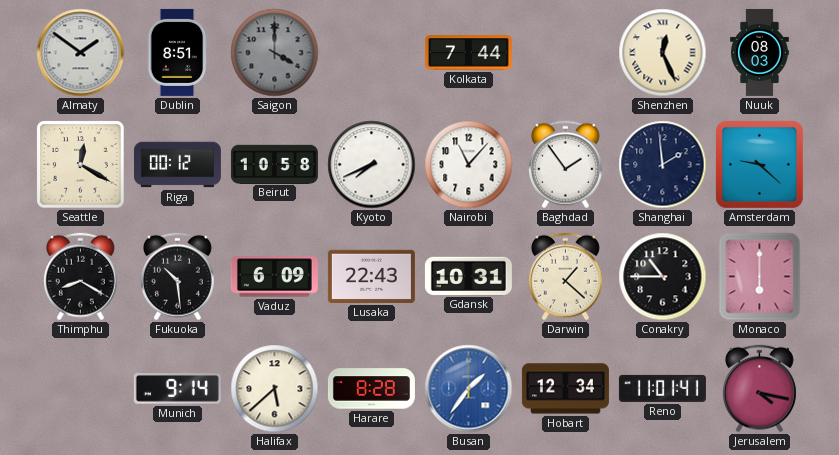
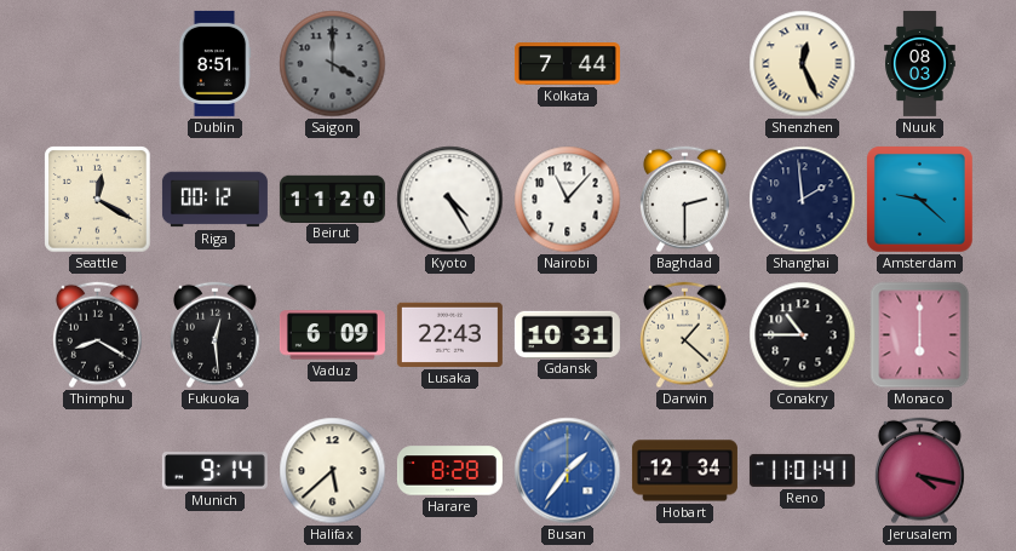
Almaty: 1:51 -> none (81, 53)
Beirut: 10:58 -> 11:20 (332, 199)
Kyoto: 7:41 -> 4:25 (450, 200)
Baghdad: 1:54 -> 2:30 (684, 200)
Fukuoka: 10:29 -> 12:29 (214, 335)
